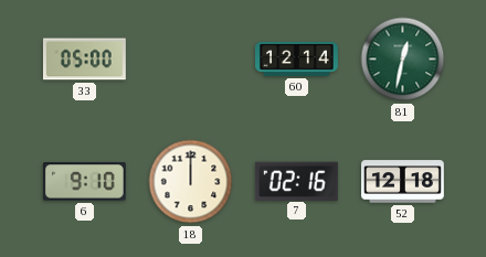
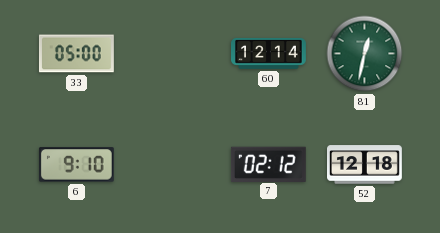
18: 12:00 -> none (191, 182)
7: 02:16 -> 02:12 (268, 164)
